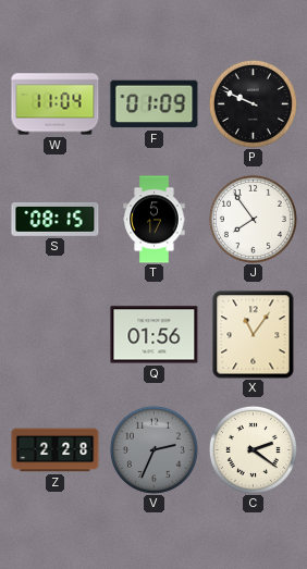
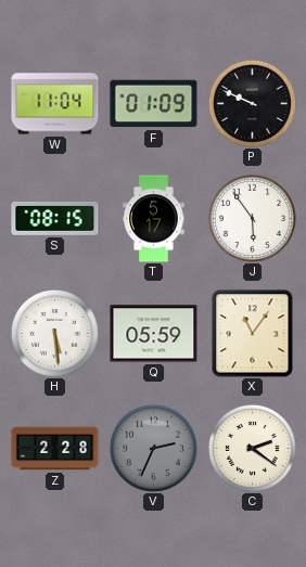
J: 7:54 -> 5:54 (252, 218)
H: none -> 5:29 (54, 333)
Q: 01:56 -> 05:59 (154, 334)
